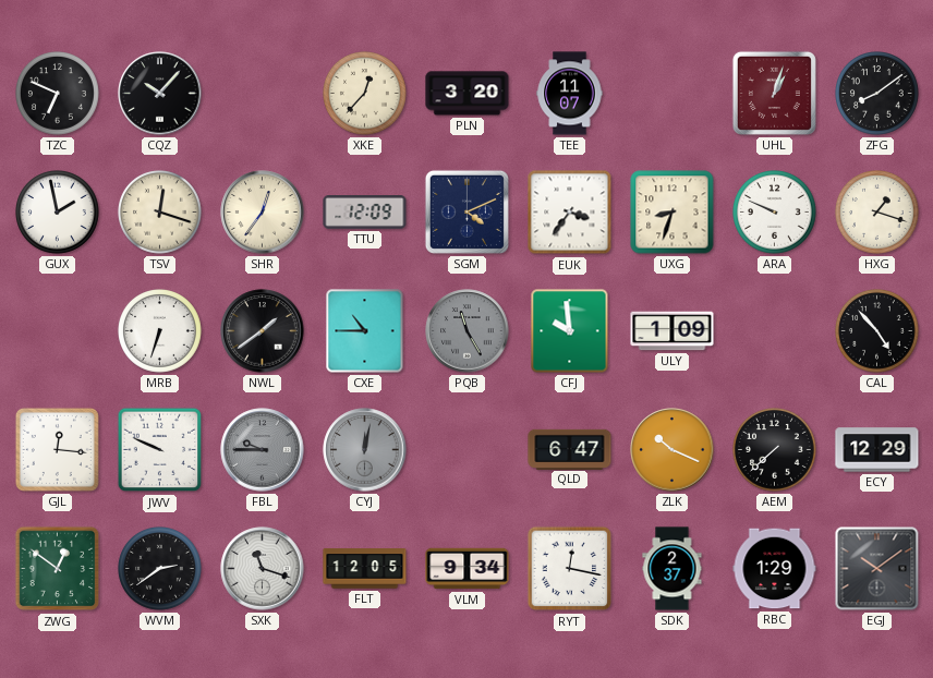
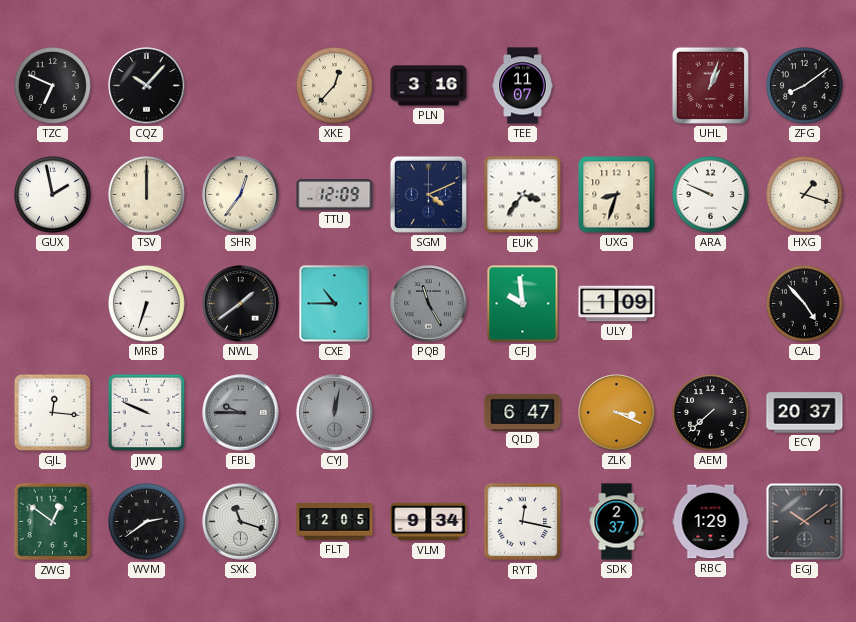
PLN: 3:20 -> 3:16 (429, 86)
TSV: 12:18 -> 12:00 (147, 195)
ZLK: 10:19 -> 3:19 (617, 413)
ECY: 12:29 -> 20:37 (805, 413)
